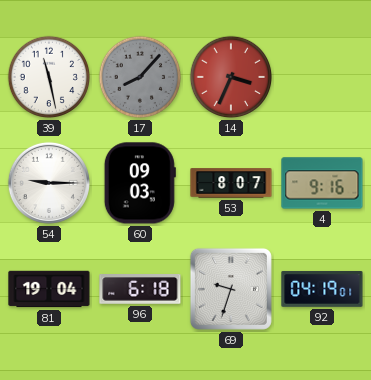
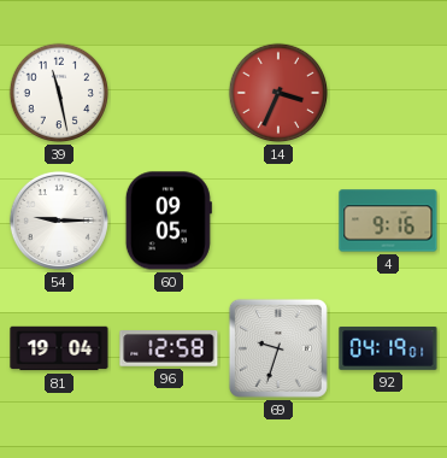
17: 8:07 -> none (140, 77)
60: 09:03 -> 09:05 (169, 221)
53: 8:07 -> none (231, 183)
96: 6:18 -> 12:58 (169, 348)
